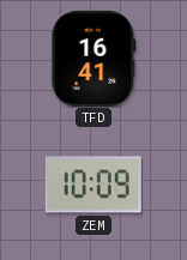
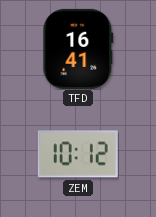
ZEM: 10:09 -> 10:12 (78, 154)
